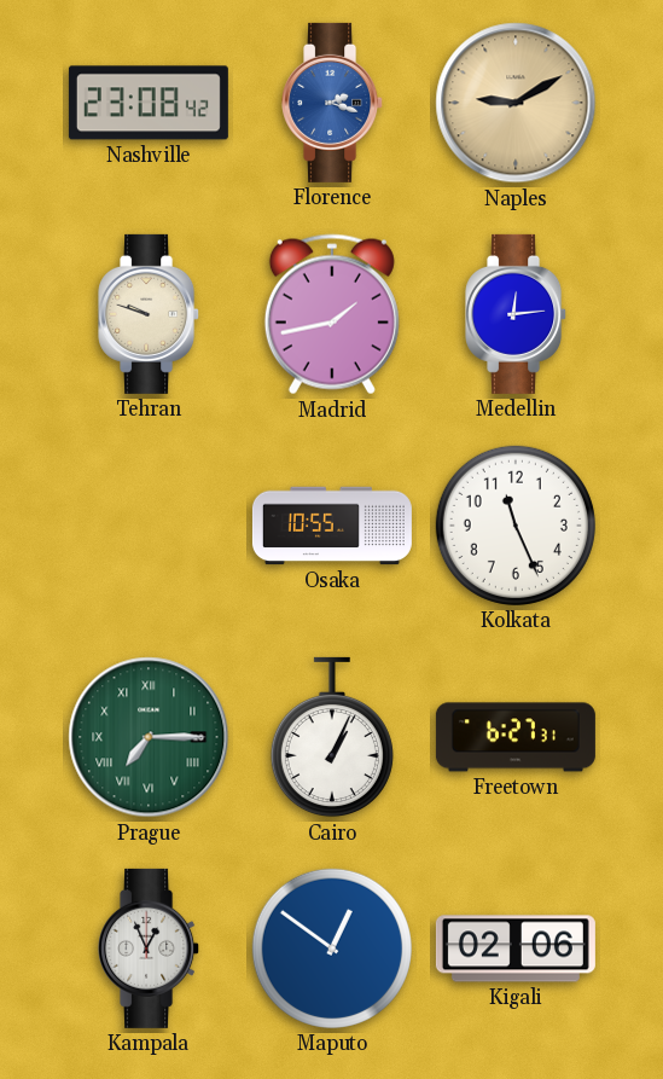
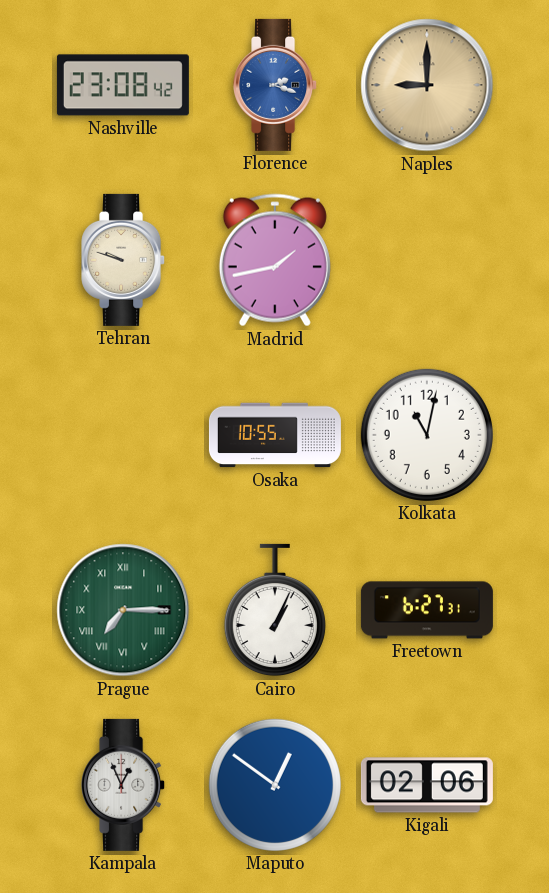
Naples: 9:10 -> 9:00 (427, 85)
Medellin: 12:14 -> none (517, 314)
Kolkata: 11:26 -> 11:02 (427, 435)
